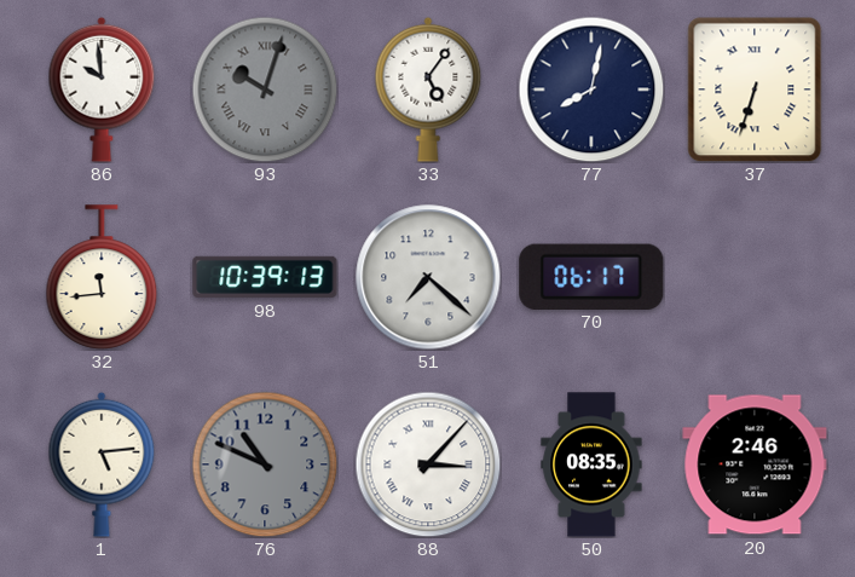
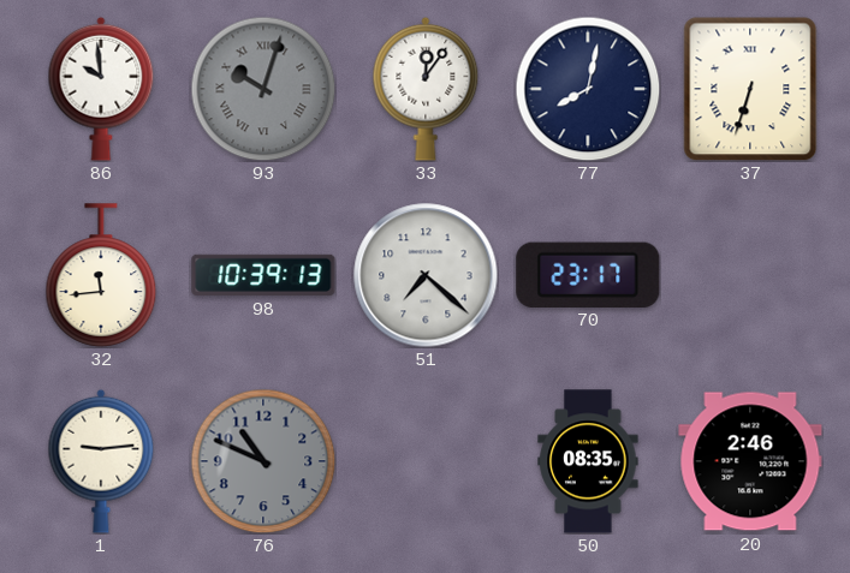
33: 5:06 -> 12:06 (426, 89)
70: 06:17 -> 23:17 (588, 274)
1: 5:14 -> 9:14 (101, 461)
88: 3:07 -> none (428, 465)
